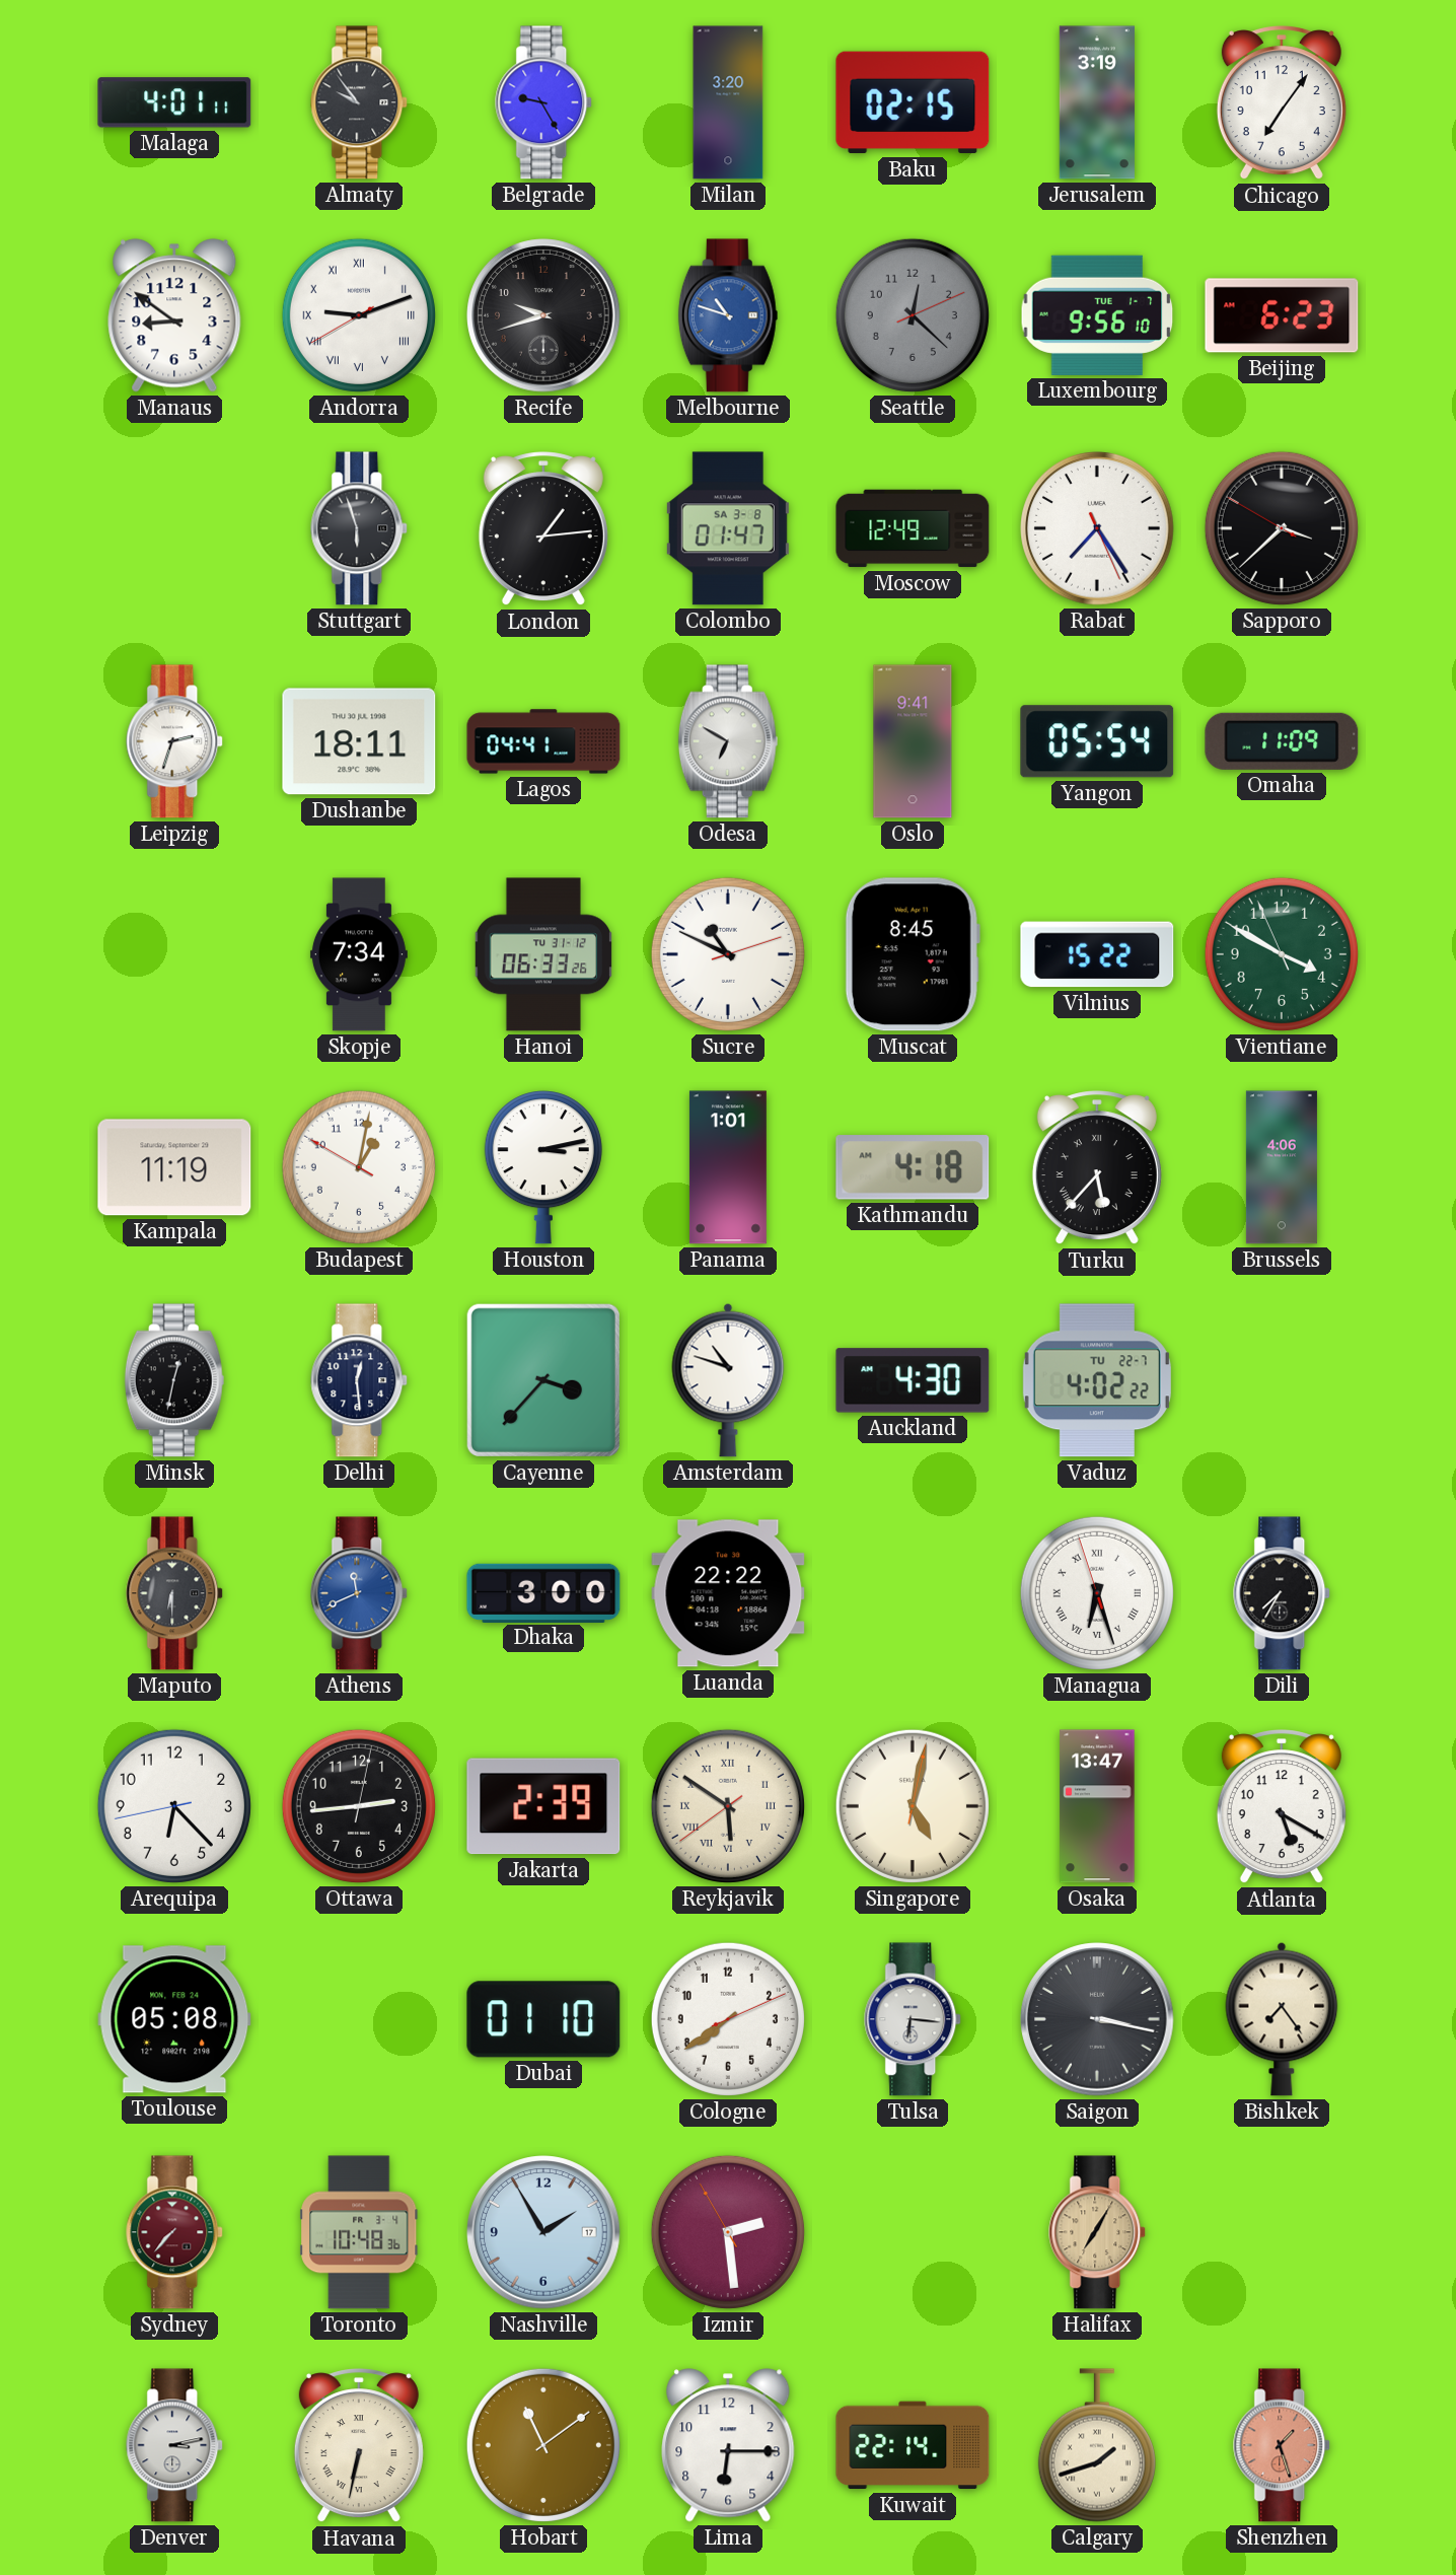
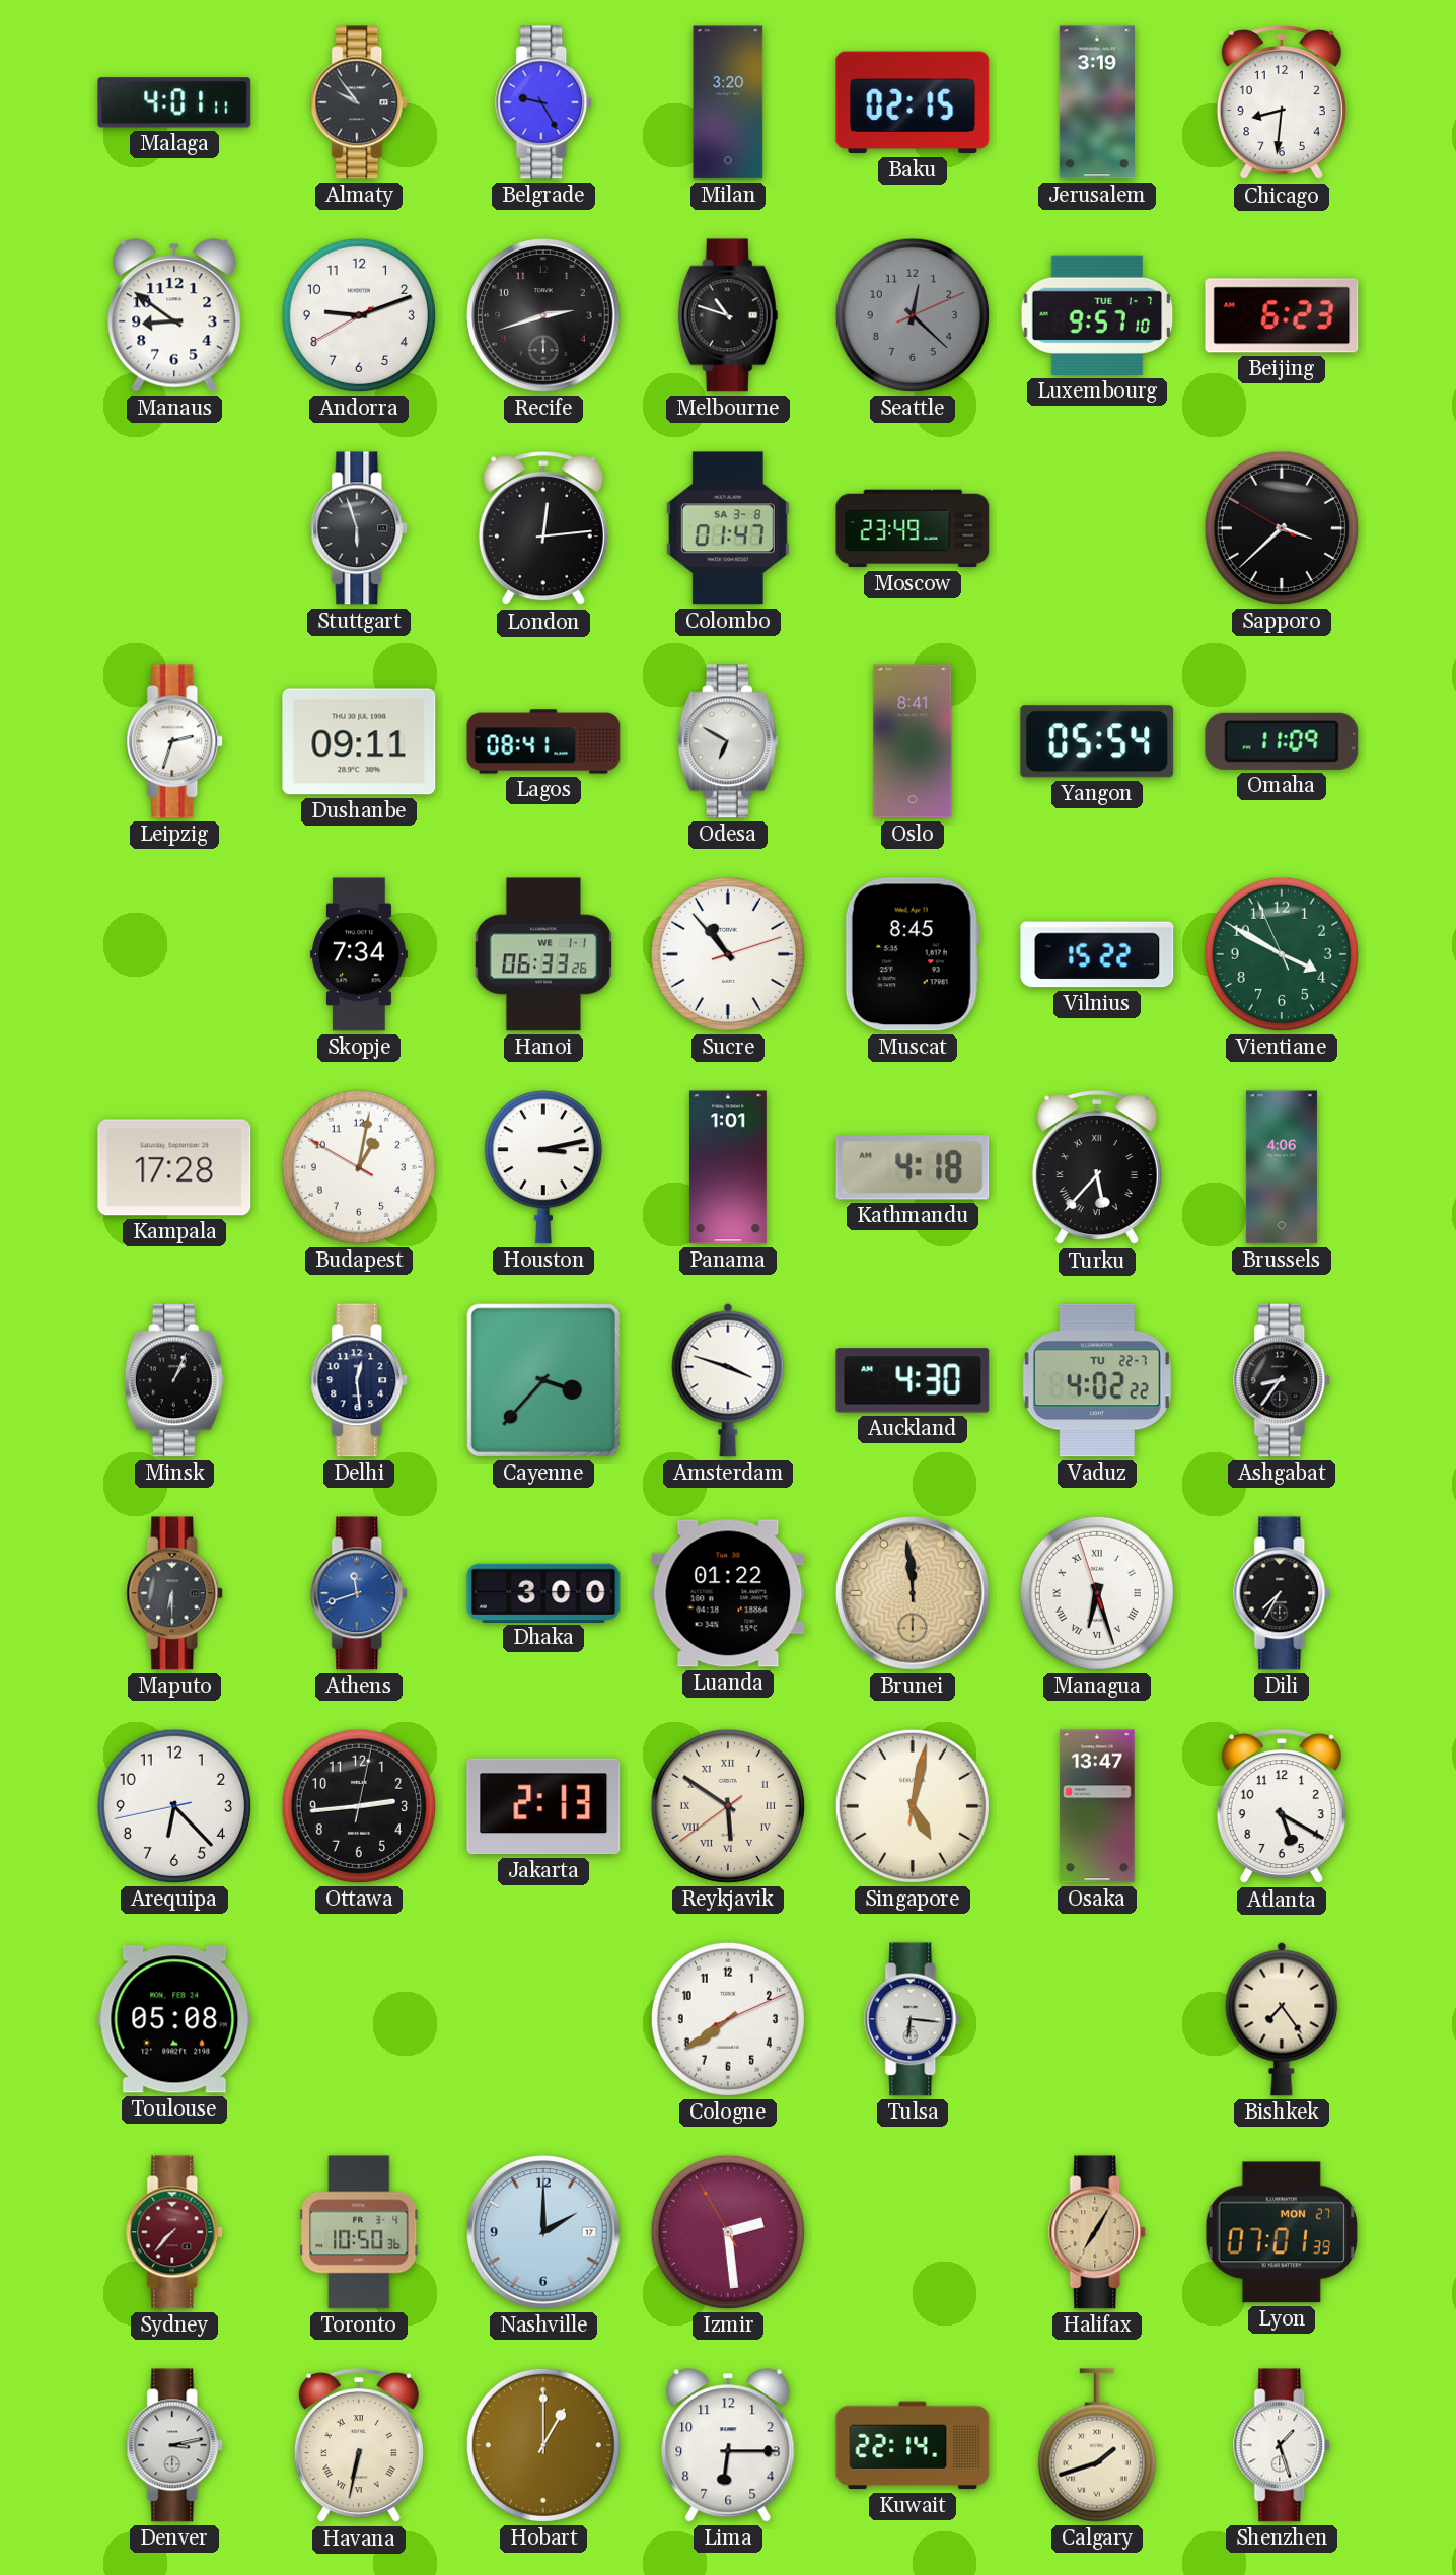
Chicago: 7:06 -> 8:31 (1282, 103)
Andorra numerals: Roman -> Arabic (359, 315)
Recife: 9:42 -> 2:42 (543, 315)
Melbourne dial: blue -> black (728, 315)
Luxembourg: 9:56 -> 9:57 (1097, 315)
London: 1:14 -> 12:14 (543, 529)
Moscow: 12:49 -> 23:49 (913, 528)
Rabat: 7:24 -> none (1097, 528)
Dushanbe: 18:11 -> 09:11 (359, 741)
Lagos: 04:41 -> 08:41 (543, 741)
Oslo: 9:41 -> 8:41 (913, 741)
Hanoi date: TU 31-12 -> WE 1-1 (542, 954)
Sucre: 10:49 -> 10:53 (728, 954)
Kampala: 11:19 -> 17:28 (174, 1167)
Minsk: 12:32 -> 1:04 (174, 1380)
Amsterdam: 10:48 -> 3:48 (728, 1380)
Ashgabat: none -> 8:36 (1283, 1380)
Athens: 11:41 -> 11:42 (360, 1593)
Luanda: 22:22 -> 01:22 (728, 1593)
Brunei: none -> 11:59 (913, 1593)
Jakarta: 2:39 -> 2:13 (543, 1806)
Dubai: 01:10 -> none (543, 2019)
Saigon: 3:17 -> none (1097, 2019)
Toronto: 10:48 -> 10:50 (359, 2232)
Nashville: 1:55 -> 2:00 (543, 2232)
Lyon: none -> 07:01 (1282, 2232)
Hobart: 11:09 -> 1:00 (543, 2445)
Shenzhen dial: salmon -> white (1283, 2445)
